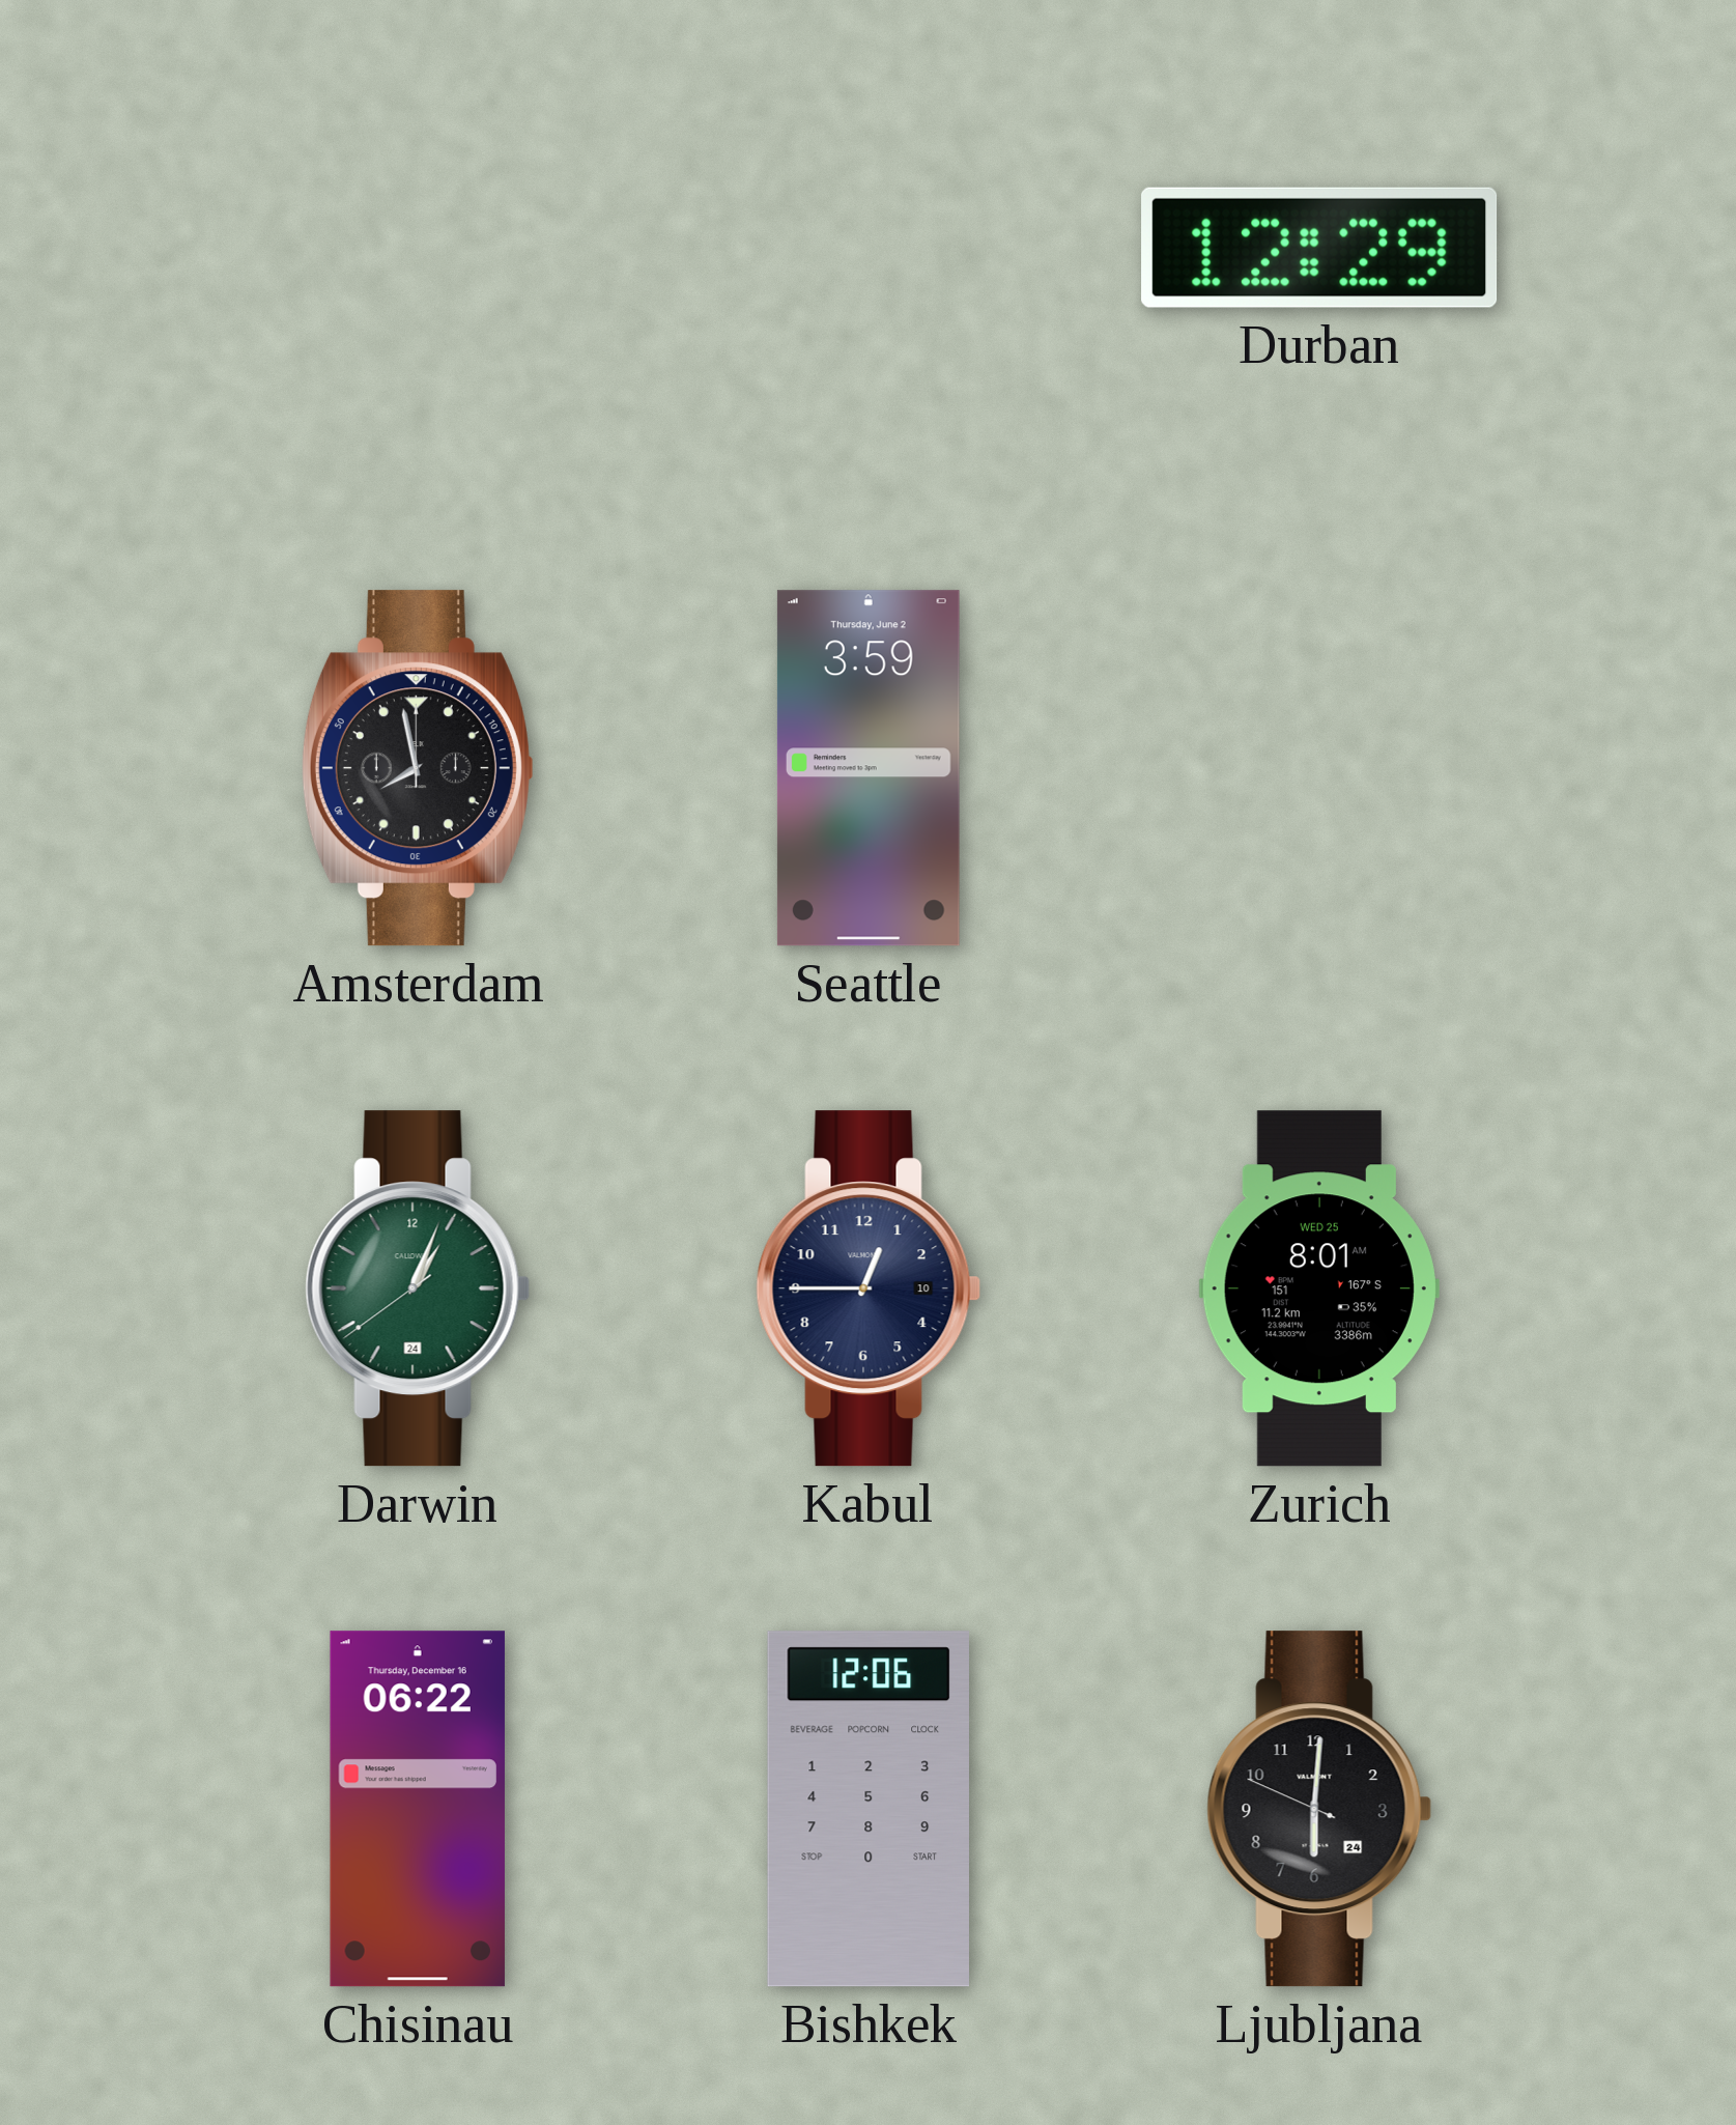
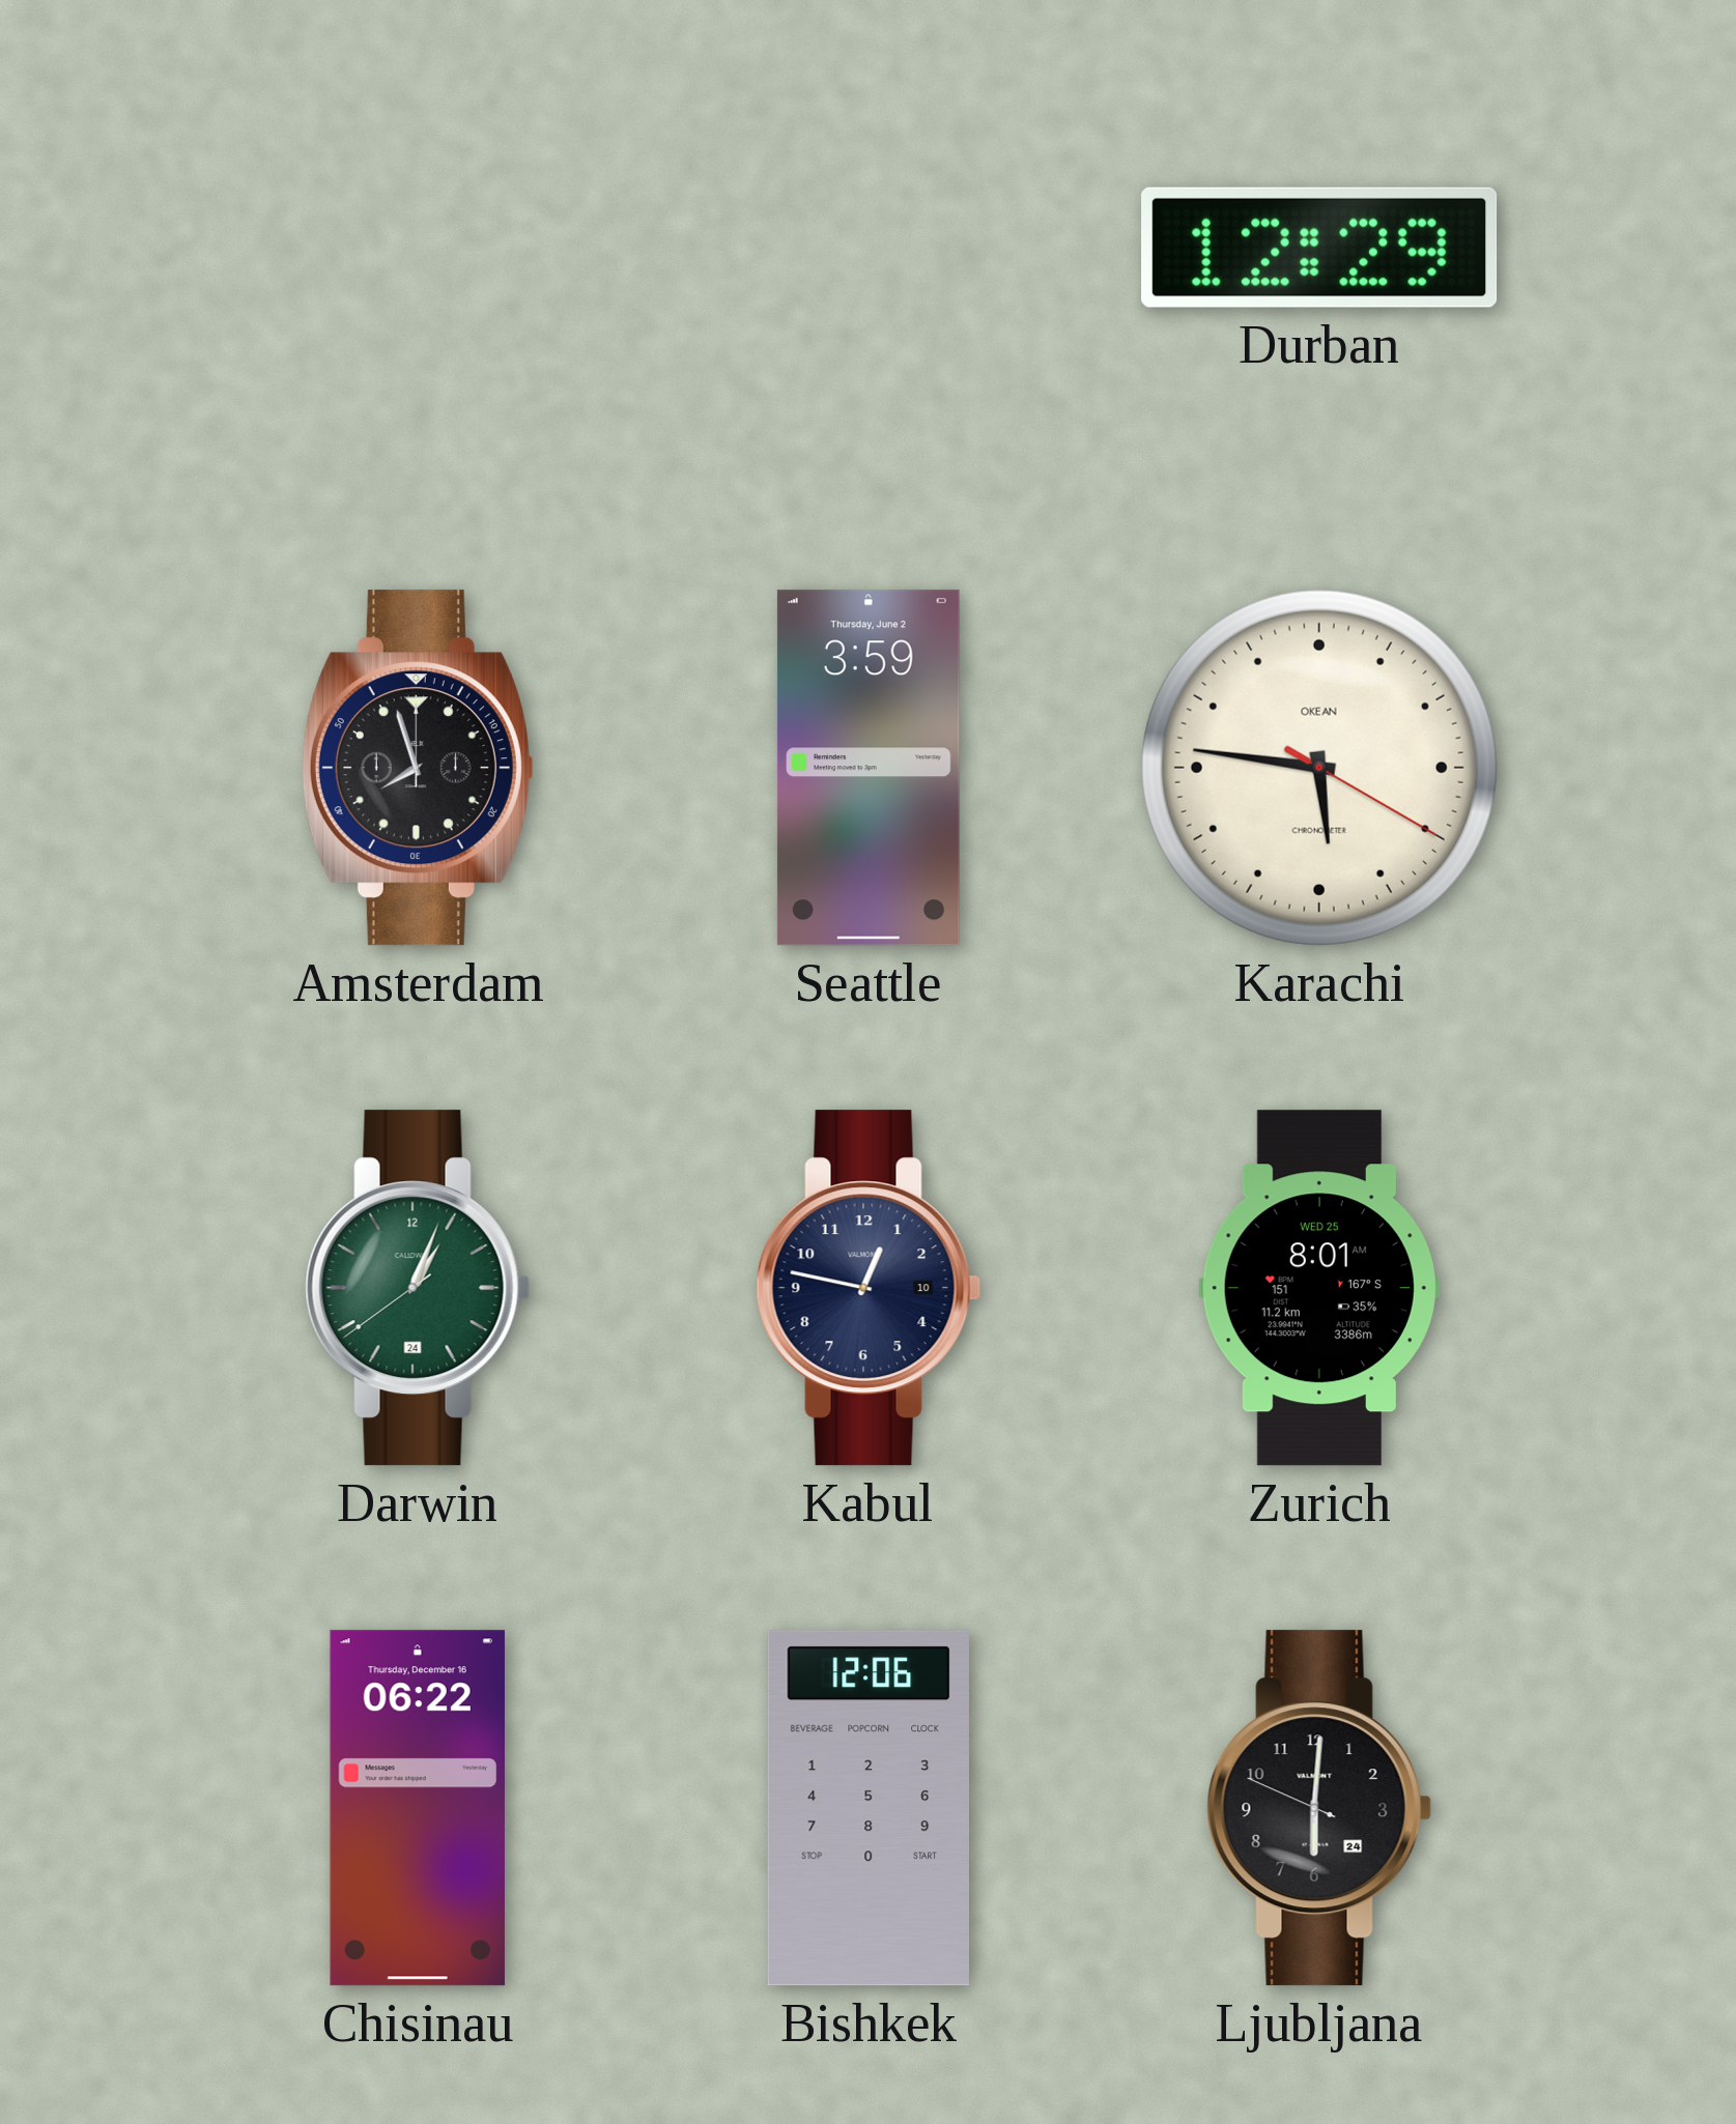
Amsterdam: 7:58 -> 7:57 (418, 768)
Karachi: none -> 5:46 (1319, 768)
Kabul: 12:45 -> 12:47 (869, 1288)
